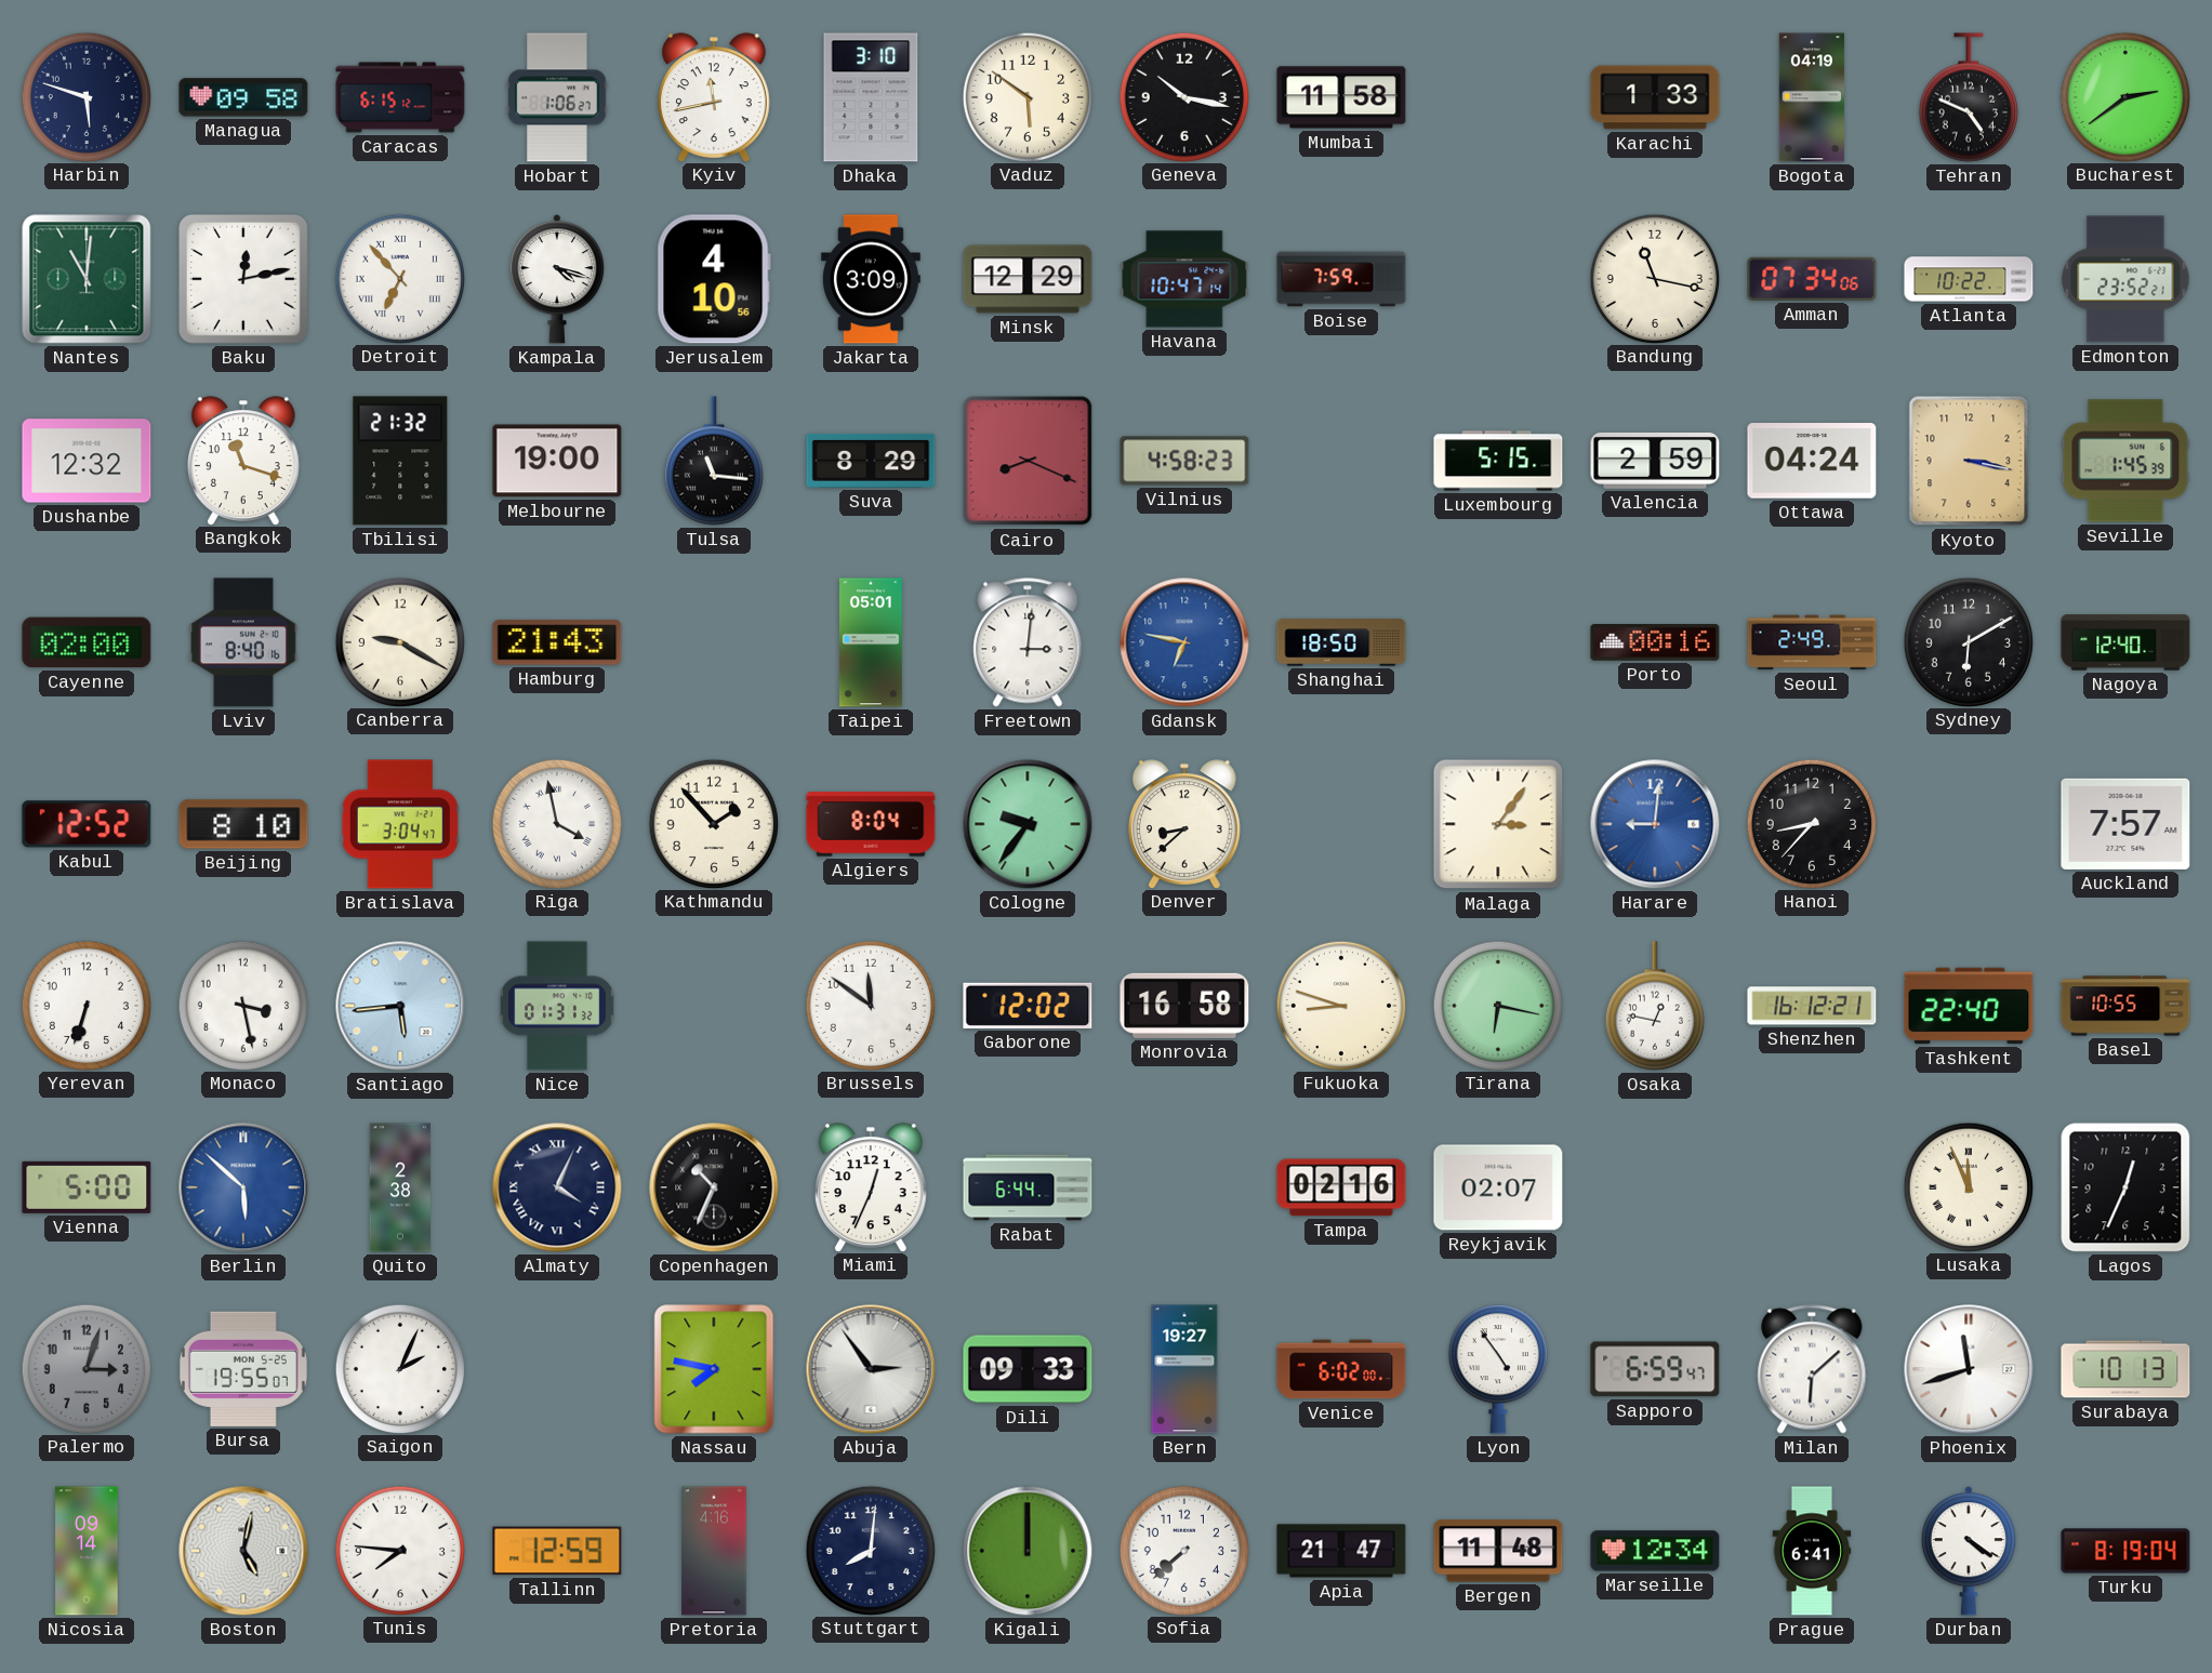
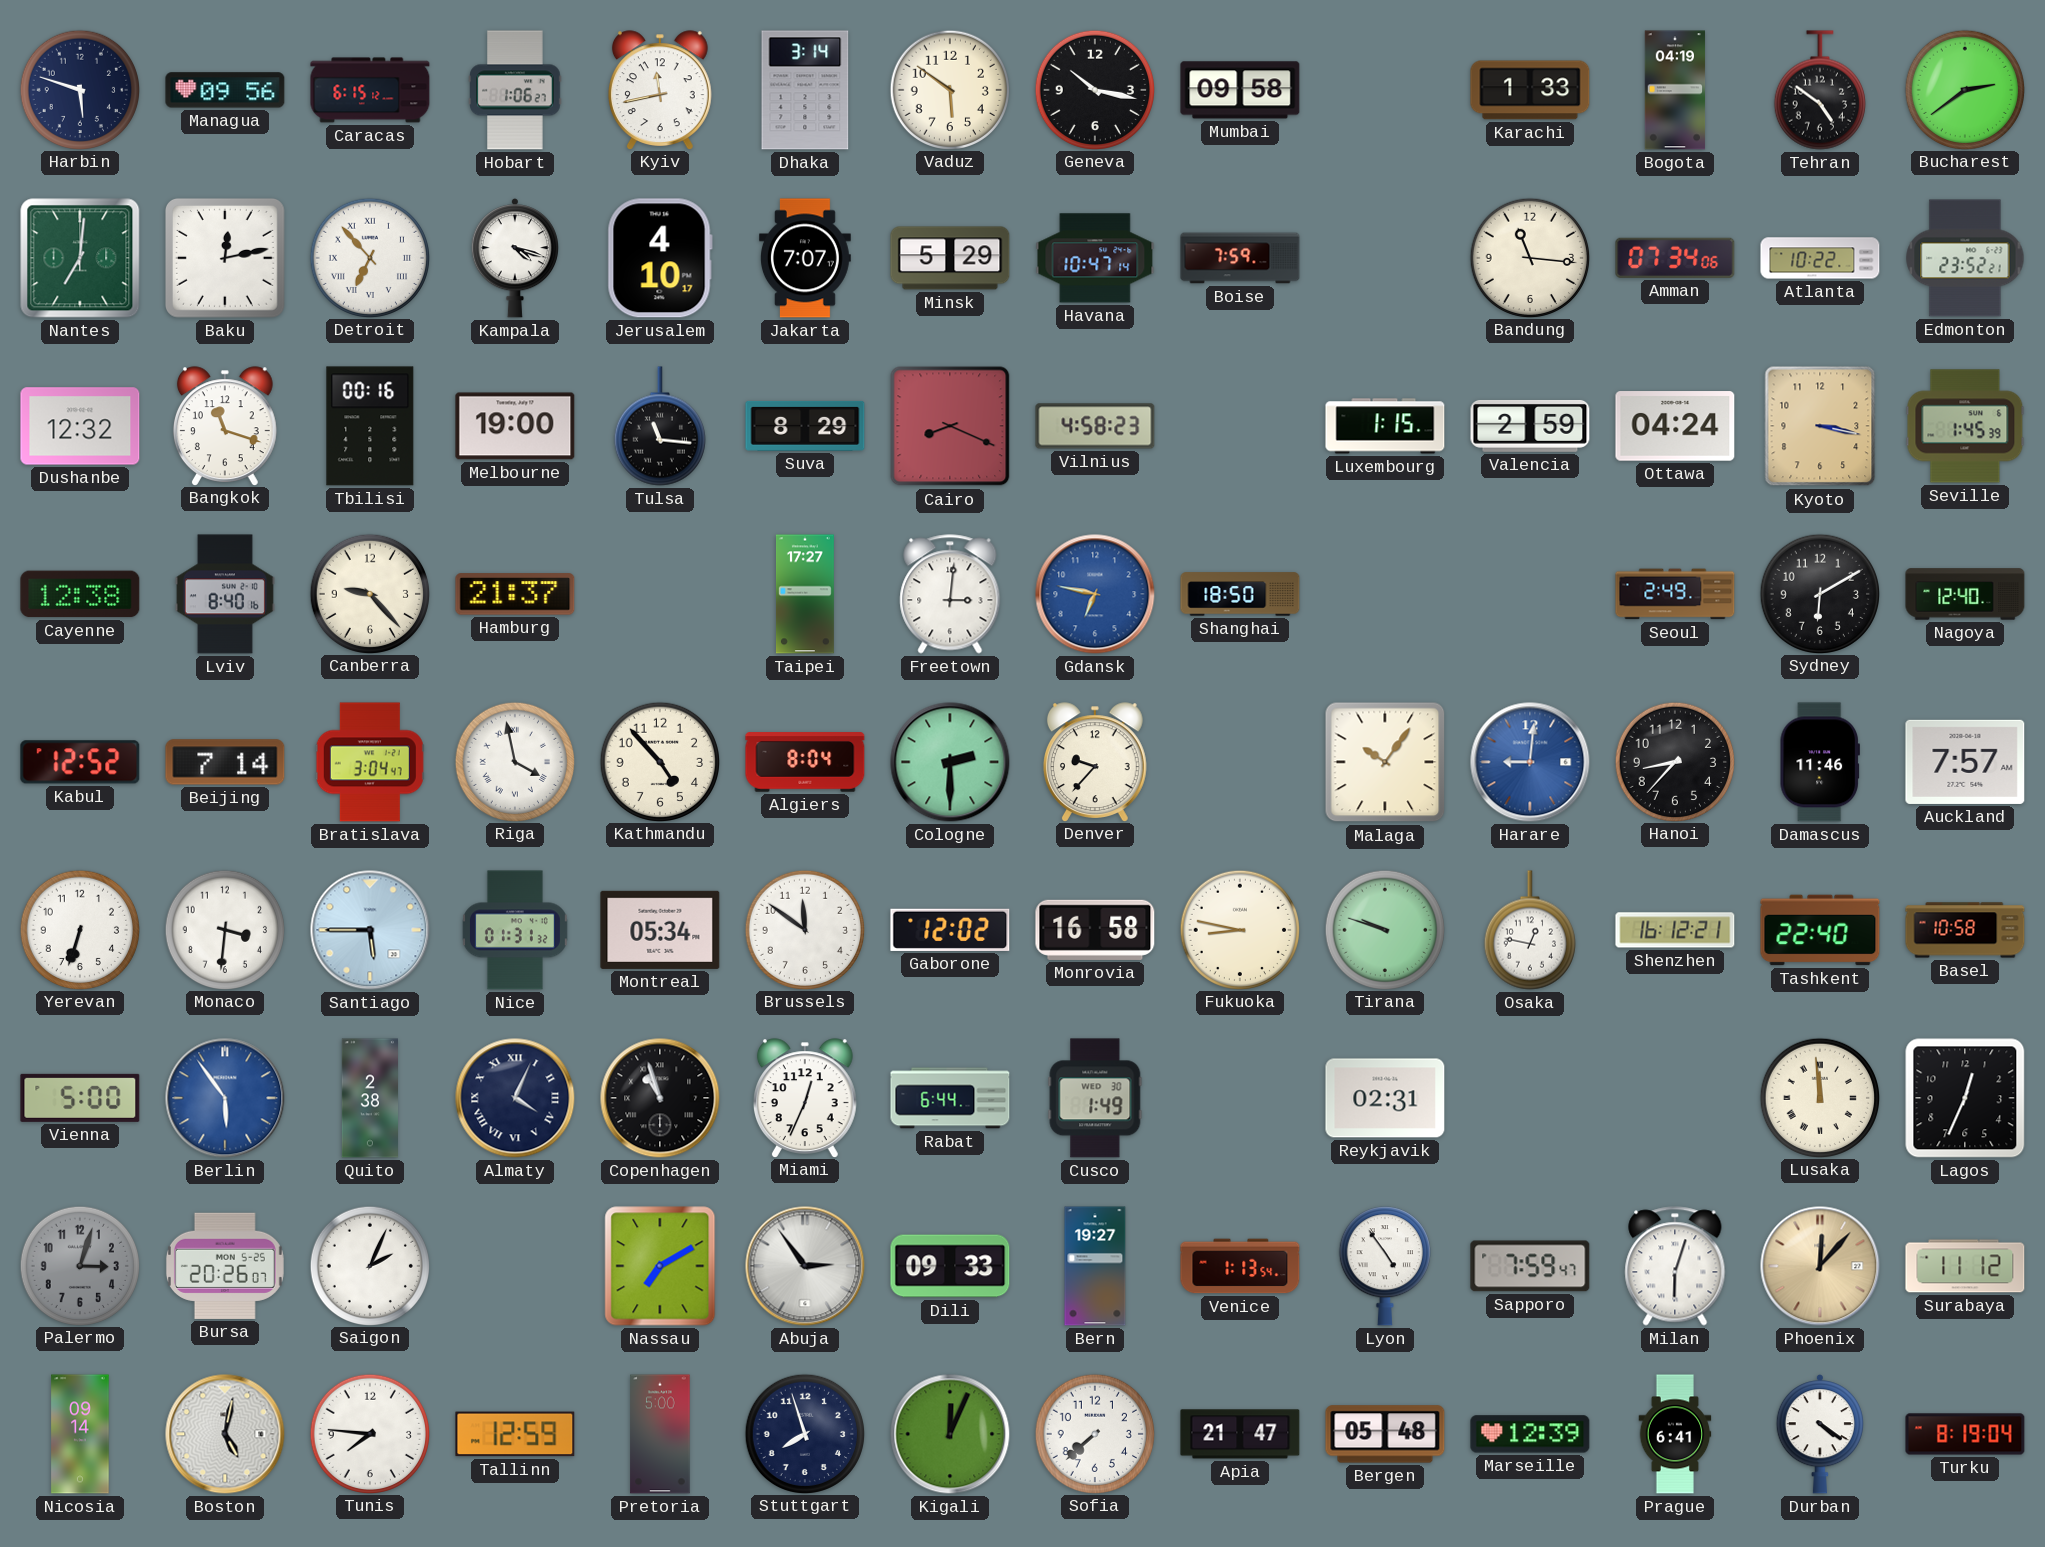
Managua: 09:58 -> 09:56 (225, 90)
Dhaka: 3:10 -> 3:14 (805, 90)
Mumbai: 11:58 -> 09:58 (1240, 90)
Tehran: 4:49 -> 4:51 (1820, 90)
Nantes: 11:01 -> 7:01 (80, 258)
Jerusalem: 4:10:56 -> 4:10:17 (660, 258)
Jakarta: 3:09 -> 7:07 (805, 258)
Minsk: 12:29 -> 5:29 (950, 258)
Bandung: 11:17 -> 11:16 (1529, 257)
Tbilisi: 21:32 -> 00:16 (370, 426)
Luxembourg: 5:15 -> 1:15 (1385, 426)
Cayenne: 02:00 -> 12:38 (80, 594)
Canberra: 9:20 -> 9:23 (369, 593)
Hamburg: 21:43 -> 21:37 (515, 594)
Taipei: 05:01 -> 17:27 (805, 594)
Porto: 00:16 -> none (1655, 642)
Beijing: 8:10 -> 7:14 (225, 762)
Kathmandu: 1:53 -> 4:53 (659, 761)
Cologne: 9:36 -> 2:30 (950, 762)
Denver: 8:38 -> 9:37 (1095, 762)
Malaga: 3:06 -> 10:06 (1385, 762)
Damascus: none -> 11:46 (1820, 762)
Monaco: 3:28 -> 3:31 (224, 929)
Santiago: 5:44 -> 5:45 (370, 930)
Montreal: none -> 05:34 (660, 930)
Fukuoka: 8:48 -> 8:47 (1239, 929)
Tirana: 6:17 -> 9:48 (1384, 929)
Basel: 10:55 -> 10:58 (1965, 930)
Berlin: 5:52 -> 5:54 (225, 1098)
Copenhagen: 10:34 -> 10:57 (660, 1098)
Cusco: none -> 1:49 (1095, 1098)
Tampa: 02:16 -> none (1341, 1187)
Reykjavik: 02:07 -> 02:31 (1385, 1098)
Lusaka: 11:56 -> 11:59 (1819, 1097)
Bursa: 19:55 -> 20:26 (225, 1266)
Nassau: 7:47 -> 7:10 (660, 1266)
Venice: 6:02 -> 1:13 (1240, 1266)
Sapporo: 6:59 -> 7:59 (1530, 1266)
Milan: 6:08 -> 6:03 (1675, 1266)
Phoenix: 11:42 -> 12:07 (1820, 1266)
Phoenix dial: white -> champagne (1820, 1266)
Surabaya: 10:13 -> 11:12 (1965, 1266)
Pretoria: 4:16 -> 5:00 (660, 1434)
Stuttgart: 8:01 -> 7:57 (804, 1433)
Kigali: 12:00 -> 12:04 (950, 1434)
Bergen: 11:48 -> 05:48 (1385, 1434)
Marseille: 12:34 -> 12:39 (1530, 1434)
